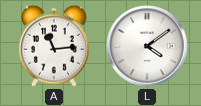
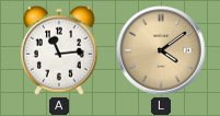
L dial: white -> champagne (161, 50)
